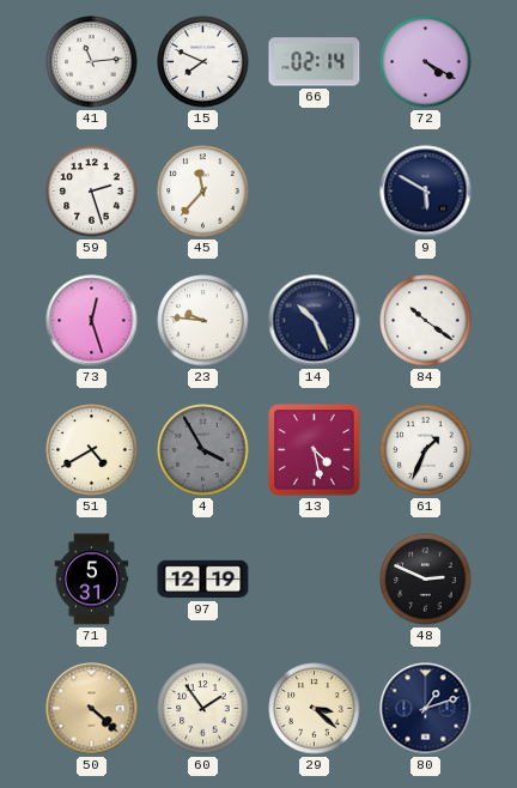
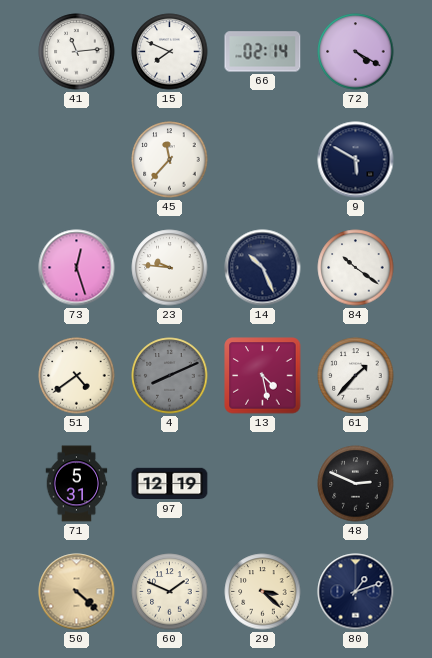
59: 2:27 -> none (92, 192)
51: 4:40 -> 4:39 (77, 376)
4: 3:55 -> 8:11 (170, 376)
61: 1:34 -> 1:37 (356, 376)
60: 1:54 -> 1:49 (170, 592)
